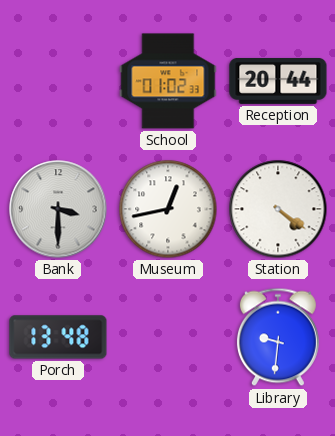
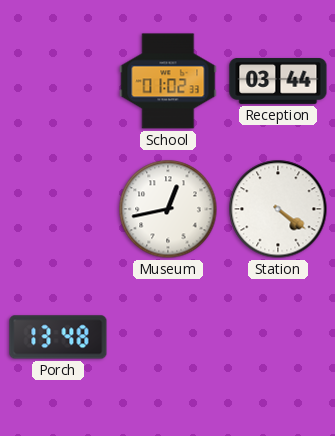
Reception: 20:44 -> 03:44 (278, 82)
Bank: 3:30 -> none (58, 209)
Library: 9:31 -> none (278, 337)
